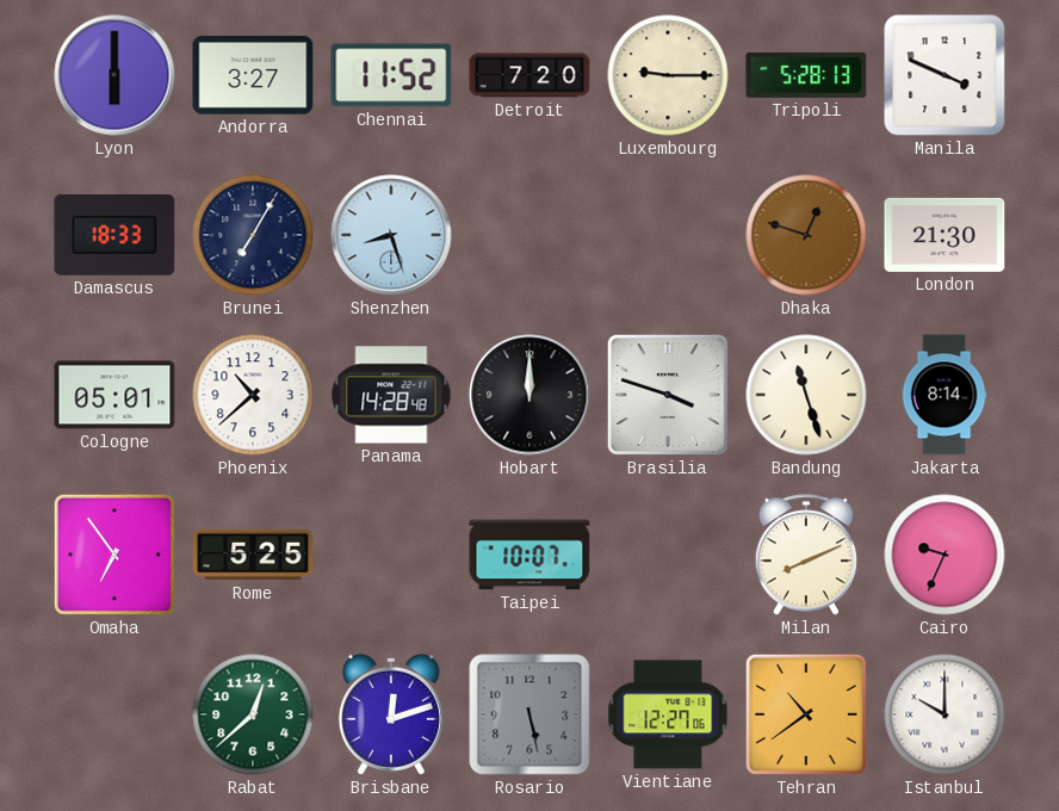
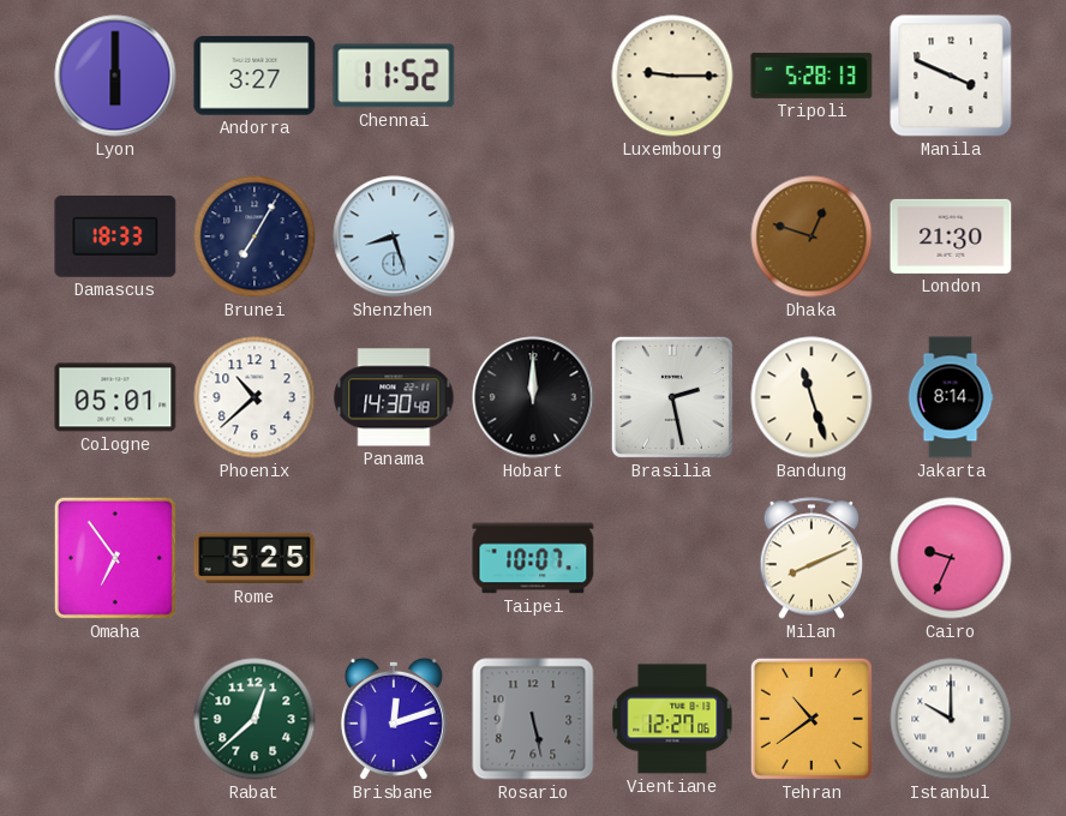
Detroit: 7:20 -> none (529, 75)
Panama: 14:28 -> 14:30 (394, 397)
Brasilia: 3:48 -> 2:28 (672, 397)
